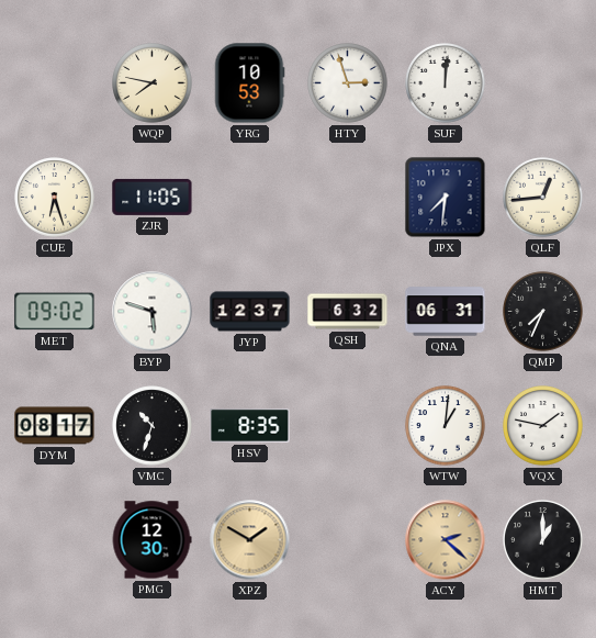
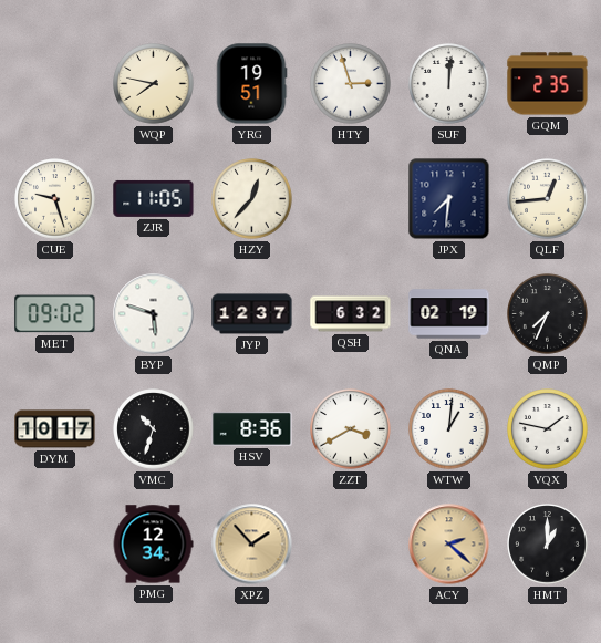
YRG: 10:53 -> 19:51 (251, 84)
GQM: none -> 2:35 (548, 84)
CUE: 6:27 -> 9:27 (55, 199)
HZY: none -> 12:37 (252, 199)
QNA: 06:31 -> 02:19 (449, 314)
DYM: 08:17 -> 10:17 (55, 429)
HSV: 8:35 -> 8:36 (252, 429)
ZZT: none -> 3:40 (351, 429)
PMG: 12:30 -> 12:34 (153, 545)
XPZ: 1:50 -> 1:53 (252, 545)
